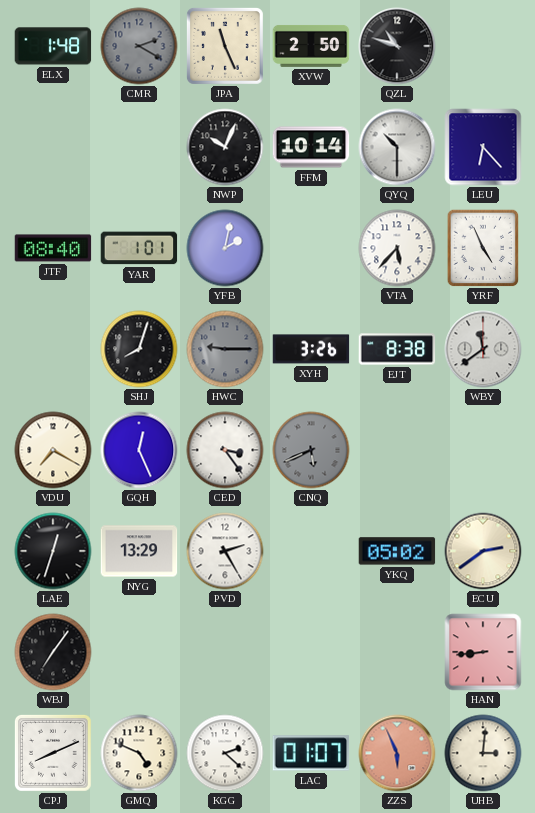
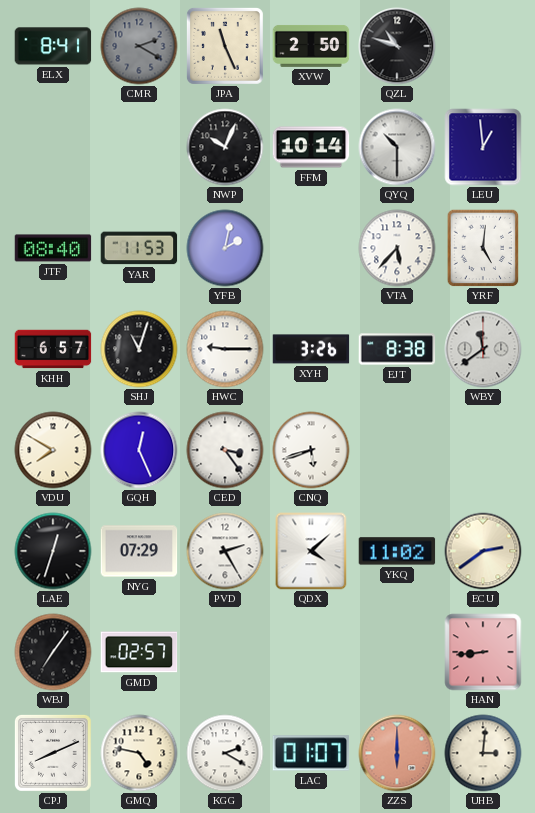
ELX: 1:48 -> 8:41 (53, 46)
LEU: 6:23 -> 12:59 (483, 147)
YAR: 1:01 -> 11:53 (139, 248)
YRF: 4:56 -> 5:01 (483, 248)
KHH: none -> 6:57 (53, 349)
SHJ: 8:03 -> 11:03 (139, 349)
HWC dial: grey -> white (225, 349)
VDU: 7:20 -> 7:50 (53, 450)
CNQ: 5:41 -> 5:42 (311, 450)
CNQ dial: grey -> white (311, 450)
NYG: 13:29 -> 07:29 (139, 551)
QDX: none -> 4:08 (311, 551)
YKQ: 05:02 -> 11:02 (397, 551)
GMD: none -> 02:57 (139, 652)
GMQ: 4:49 -> 4:47 (139, 753)
KGG: 2:22 -> 2:20 (225, 753)
ZZS: 5:56 -> 6:00 (397, 753)
